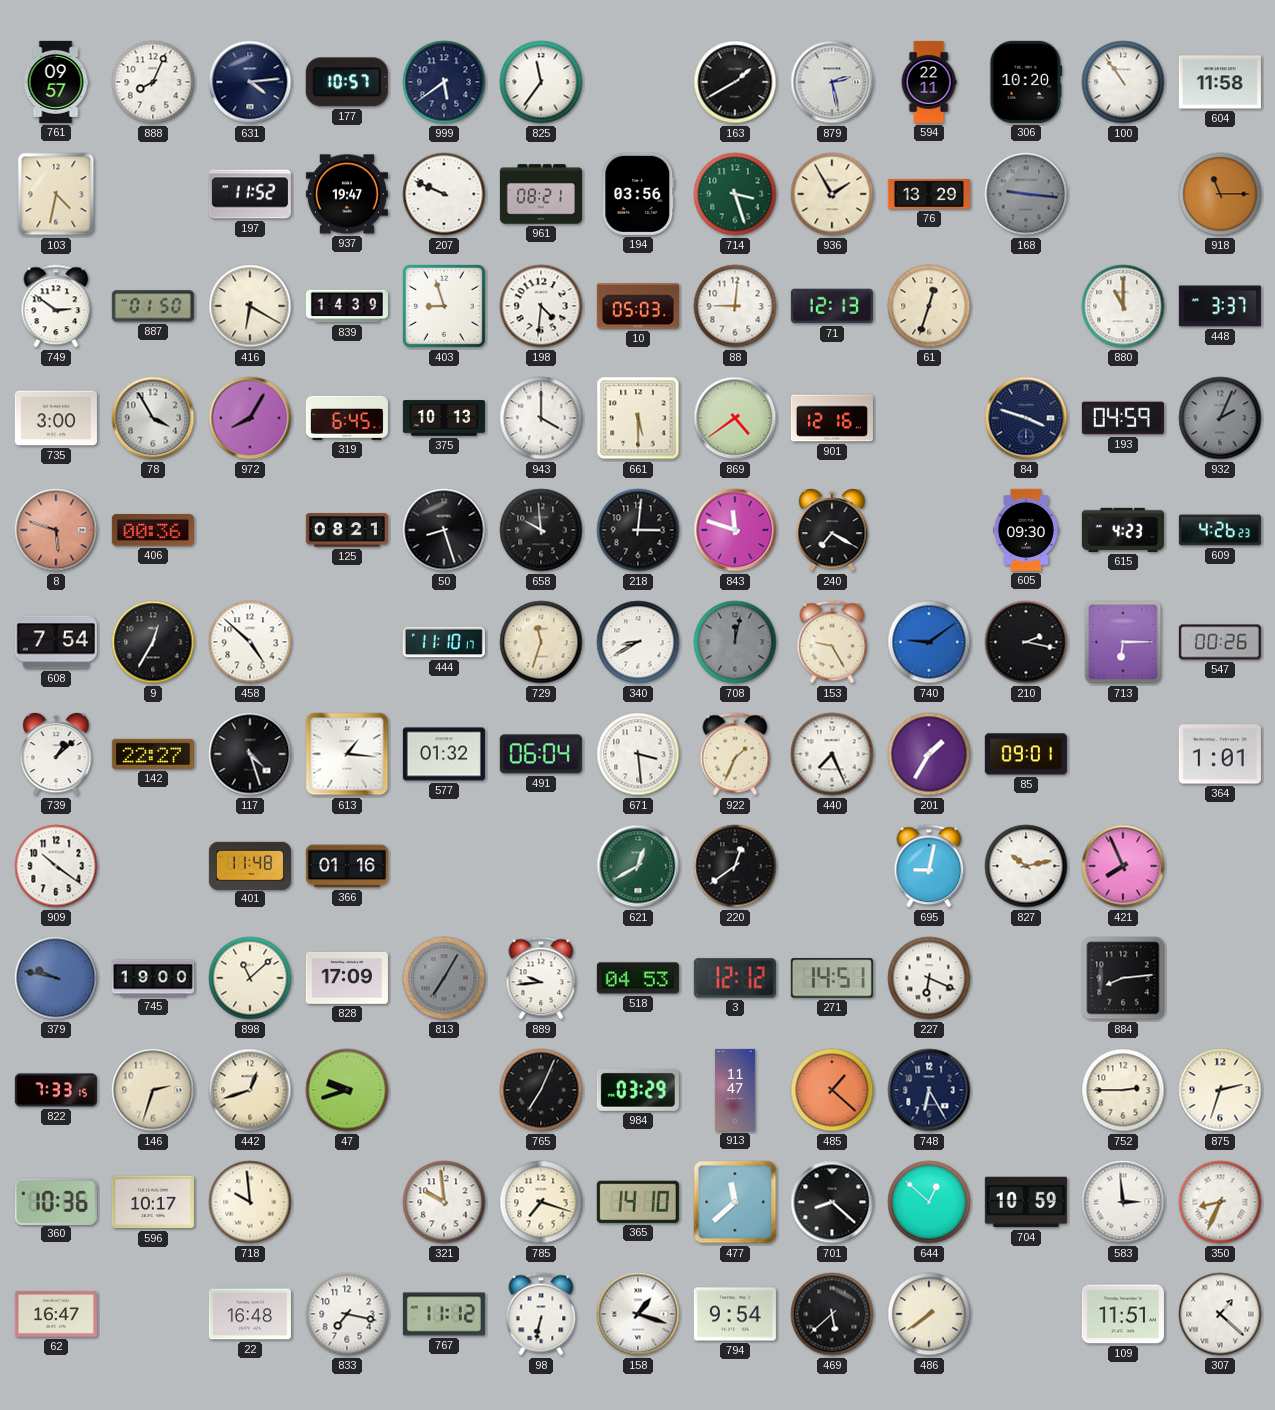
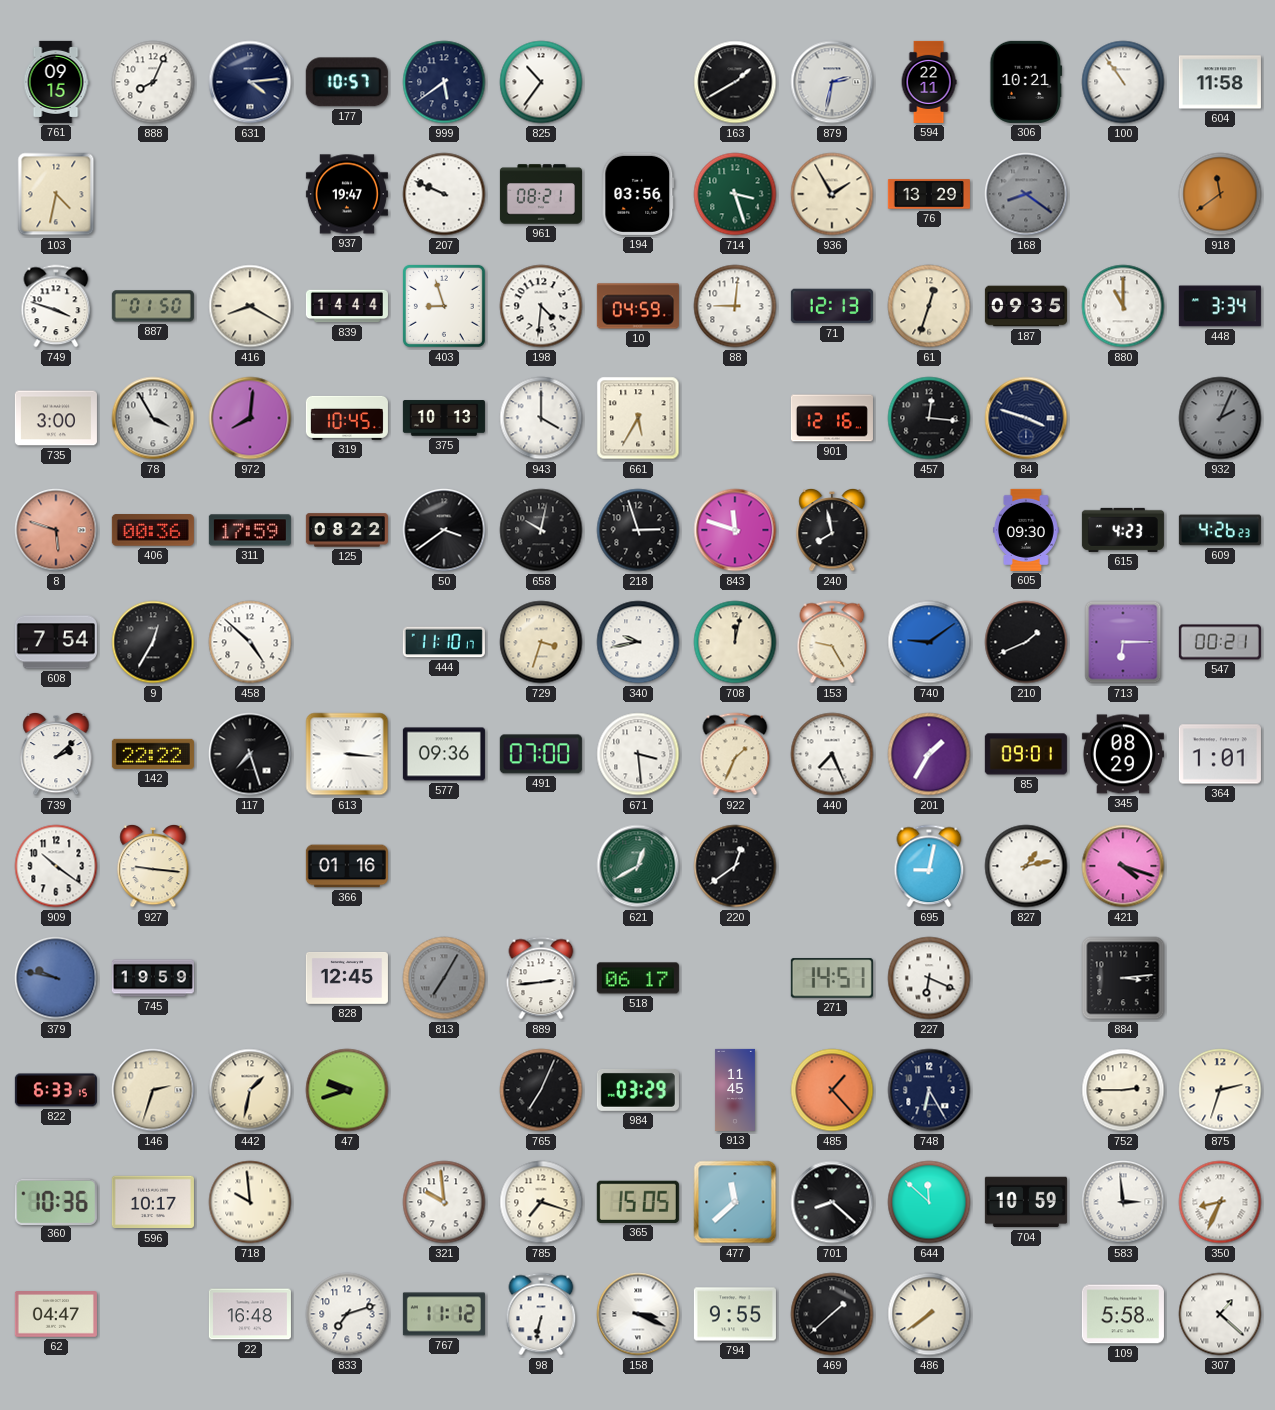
761: 09:57 -> 09:15 (56, 82)
825: 11:36 -> 10:36 (541, 82)
879: 2:28 -> 2:32 (832, 82)
306: 10:20 -> 10:21 (1026, 82)
197: 11:52 -> none (250, 194)
168: 9:16 -> 8:21 (1026, 194)
918: 11:15 -> 11:39 (1220, 194)
749: 2:51 -> 3:48 (56, 306)
416: 6:20 -> 8:20 (250, 306)
839: 14:39 -> 14:44 (347, 306)
10: 05:03 -> 04:59 (638, 306)
187: none -> 09:35 (1026, 306)
448: 3:37 -> 3:34 (1220, 306)
972: 8:05 -> 8:01 (250, 418)
319: 6:45 -> 10:45 (347, 418)
661: 5:30 -> 5:35 (638, 418)
869: 4:39 -> none (735, 418)
457: none -> 12:16 (929, 418)
193: 04:59 -> none (1123, 418)
311: none -> 17:59 (250, 530)
125: 08:21 -> 08:22 (347, 530)
50: 8:27 -> 3:39 (444, 530)
658: 9:59 -> 10:02 (541, 530)
218: 3:01 -> 2:57 (638, 530)
240: 7:20 -> 7:58 (832, 530)
729: 11:33 -> 3:33 (541, 642)
340: 8:40 -> 9:43 (638, 642)
708 dial: grey -> cream (735, 642)
210: 2:17 -> 1:41 (1026, 642)
547: 00:26 -> 00:21 (1220, 642)
739: 1:08 -> 2:08 (56, 754)
142: 22:27 -> 22:22 (153, 754)
117: 4:27 -> 7:27 (250, 754)
613: 1:16 -> 3:16 (347, 754)
577: 01:32 -> 09:36 (444, 754)
491: 06:04 -> 07:00 (541, 754)
345: none -> 08:29 (1123, 754)
927: none -> 9:16 (153, 866)
401: 11:48 -> none (250, 865)
827: 10:13 -> 1:13 (1026, 866)
421: 7:56 -> 4:18 (1123, 866)
745: 19:00 -> 19:59 (153, 978)
898: 11:08 -> none (250, 978)
828: 17:09 -> 12:45 (347, 978)
889: 9:44 -> 2:44 (541, 978)
518: 04:53 -> 06:17 (638, 978)
3: 12:12 -> none (735, 978)
884: 8:14 -> 3:14 (1123, 978)
822: 7:33 -> 6:33 (56, 1090)
442: 12:42 -> 1:32 (250, 1090)
913: 11:47 -> 11:45 (735, 1090)
485: 1:22 -> 1:23 (832, 1090)
365: 14:10 -> 15:05 (638, 1202)
644: 12:52 -> 11:52 (929, 1202)
62: 16:47 -> 04:47 (56, 1315)
833: 7:17 -> 7:12 (347, 1314)
158: 1:18 -> 3:19 (638, 1314)
794: 9:54 -> 9:55 (735, 1314)
469: 5:38 -> 1:38 (832, 1314)
109: 11:51 -> 5:58 (1123, 1314)
